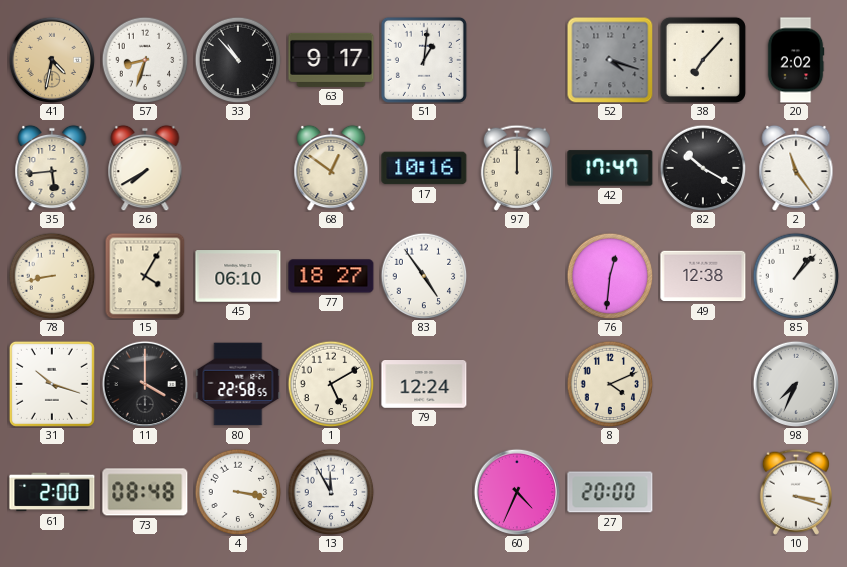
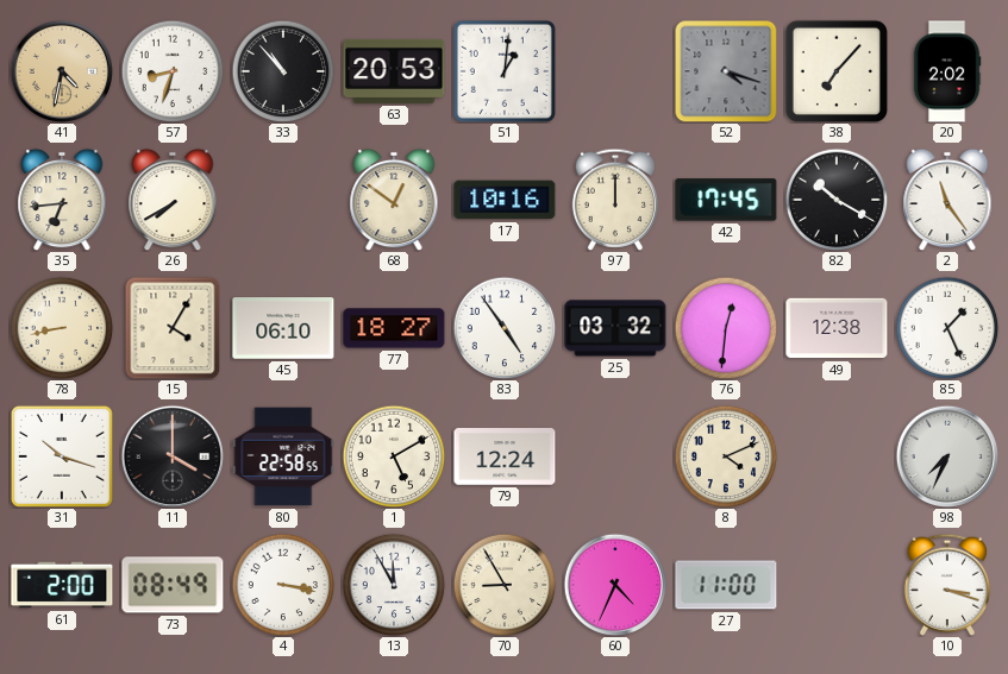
63: 9:17 -> 20:53 (394, 71)
35: 5:44 -> 6:44 (62, 200)
42: 17:47 -> 17:45 (726, 200)
25: none -> 03:32 (615, 328)
85: 1:07 -> 1:26 (947, 328)
73: 08:48 -> 08:49 (173, 585)
70: none -> 8:55 (505, 585)
27: 20:00 -> 11:00 (726, 585)
